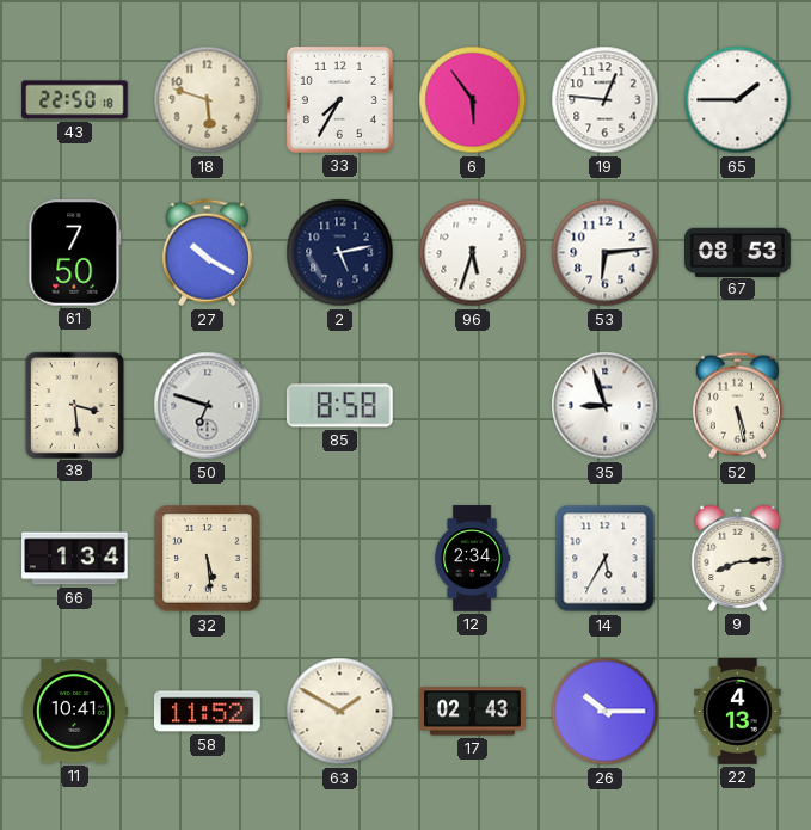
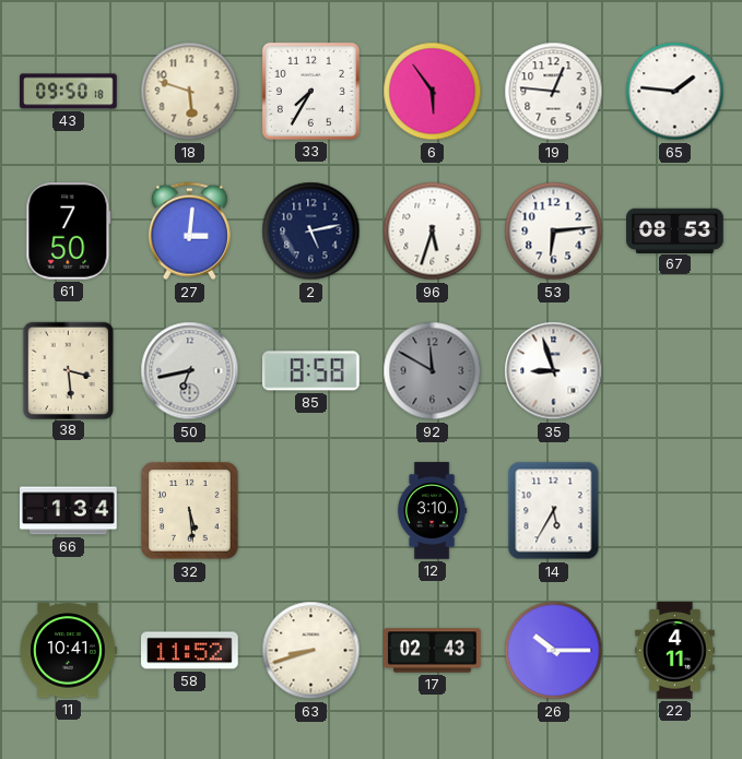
43: 22:50 -> 09:50 (69, 92)
65: 1:45 -> 1:46 (675, 92)
27: 10:20 -> 3:01 (189, 232)
50: 6:48 -> 6:43 (190, 371)
92: none -> 11:50 (433, 371)
52: 5:28 -> none (737, 406)
12: 2:34 -> 3:10 (432, 511)
9: 8:14 -> none (738, 558)
63: 1:50 -> 8:42 (311, 651)
22: 4:13 -> 4:11 (675, 651)
